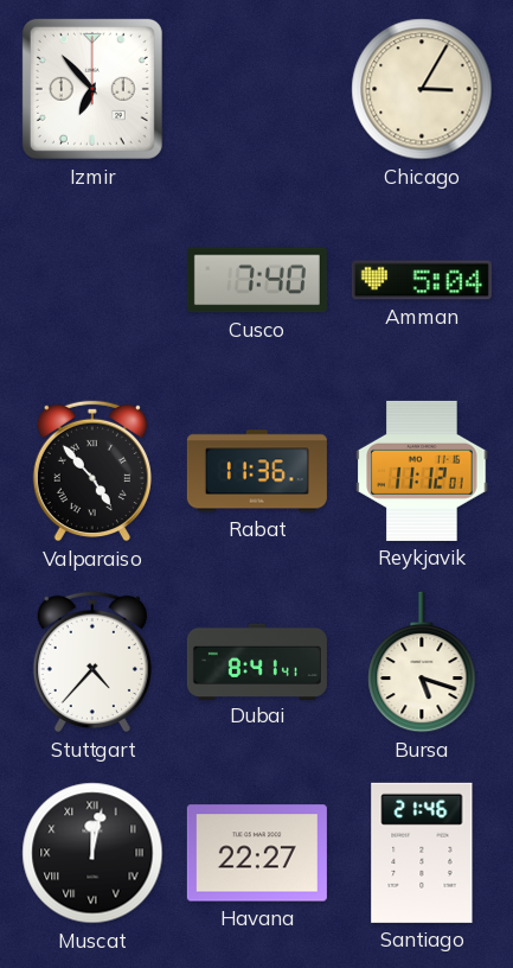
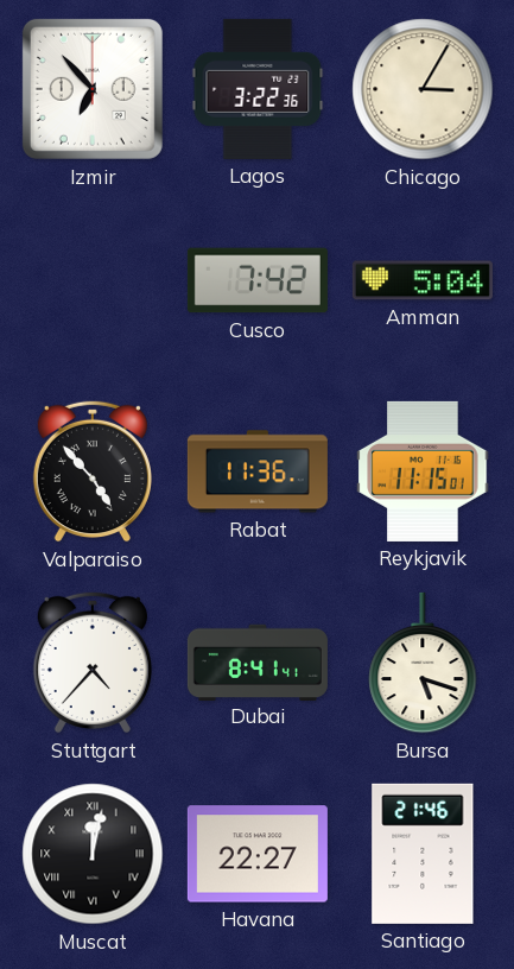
Lagos: none -> 3:22 (258, 89)
Cusco: 7:40 -> 7:42 (258, 280)
Reykjavik: 11:12 -> 11:15 (423, 471)
